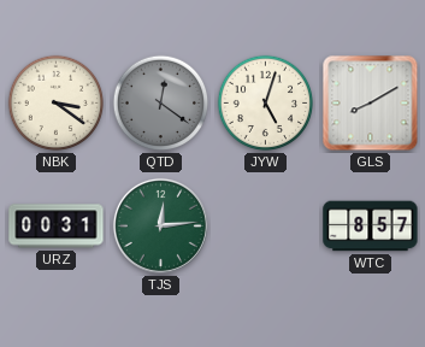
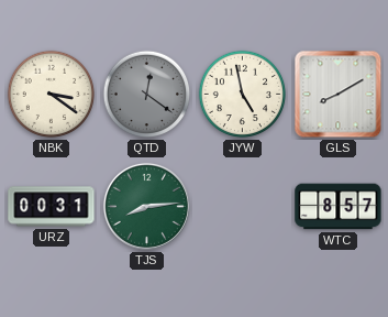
JYW: 5:03 -> 4:58 (243, 95)
TJS: 12:14 -> 8:14 (146, 206)
